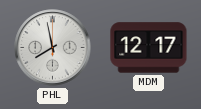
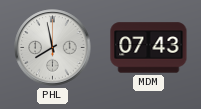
MDM: 12:17 -> 07:43 (149, 48)
